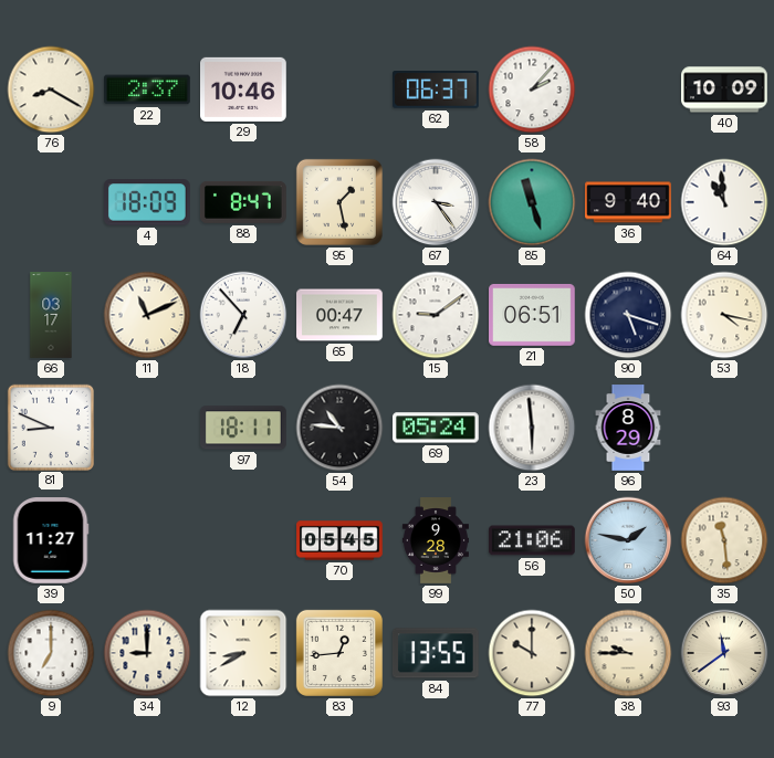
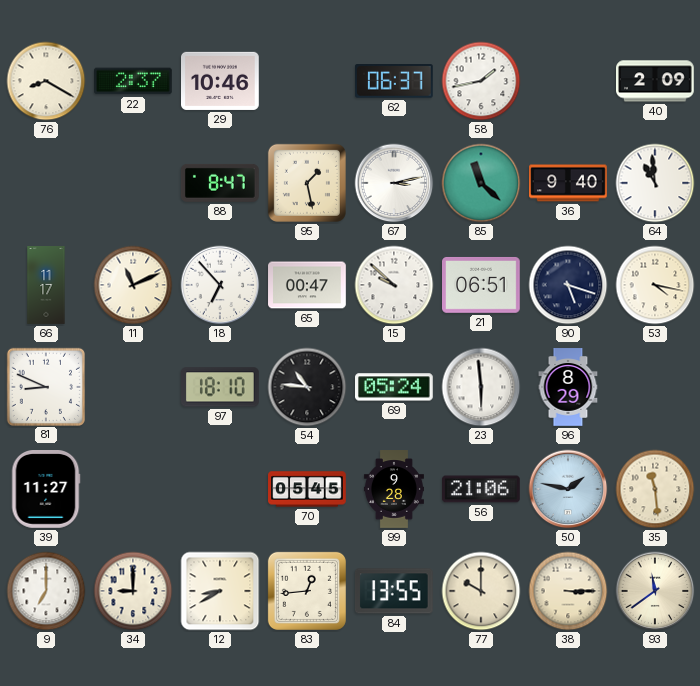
58: 2:07 -> 1:43 (481, 81)
40: 10:09 -> 2:09 (655, 81)
4: 18:09 -> none (148, 202)
67: 3:24 -> 3:13 (394, 183)
85: 11:27 -> 11:22 (481, 183)
66: 03:17 -> 11:17 (46, 285)
15: 9:09 -> 9:52 (394, 285)
97: 18:11 -> 18:10 (221, 387)
38: 9:45 -> 3:15 (568, 591)
